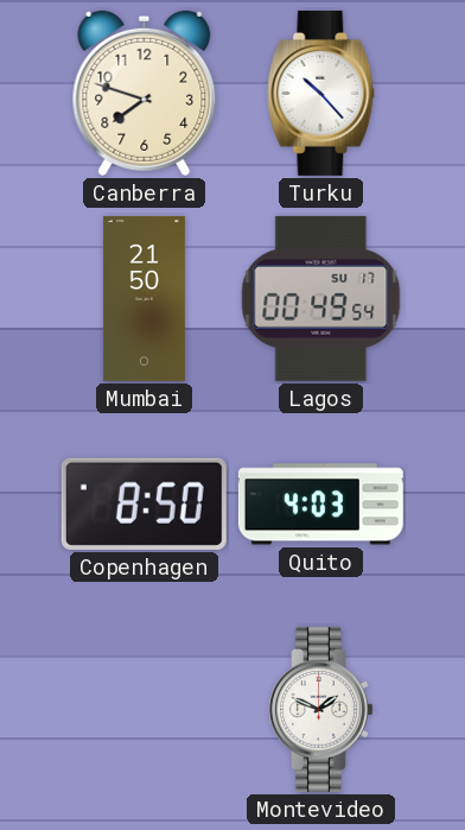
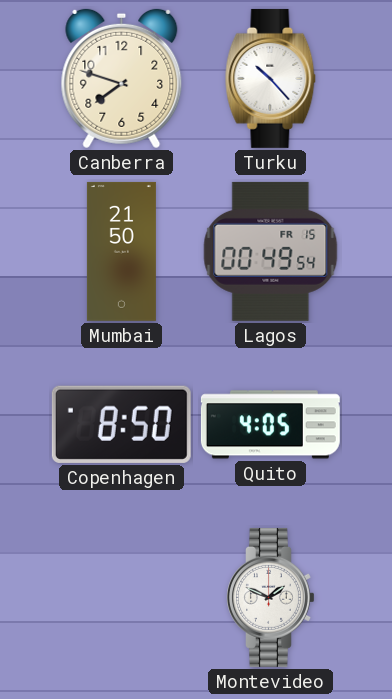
Lagos date: SU 17 -> FR 15 (271, 251)
Quito: 4:03 -> 4:05 (270, 425)
